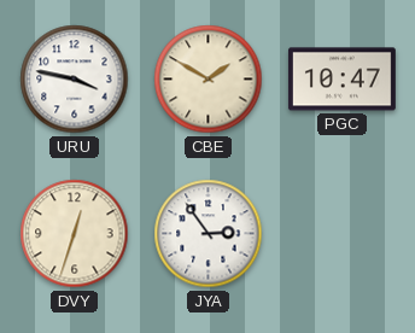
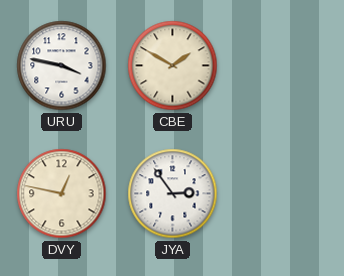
PGC: 10:47 -> none (341, 80)
DVY: 12:33 -> 12:47 (62, 194)
